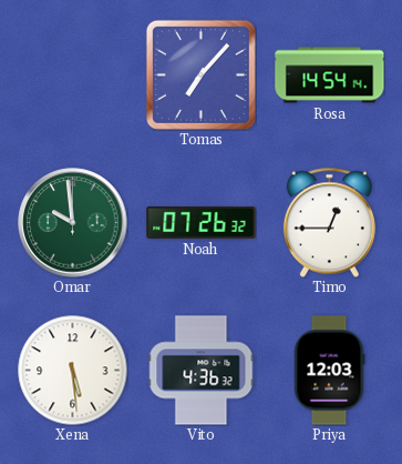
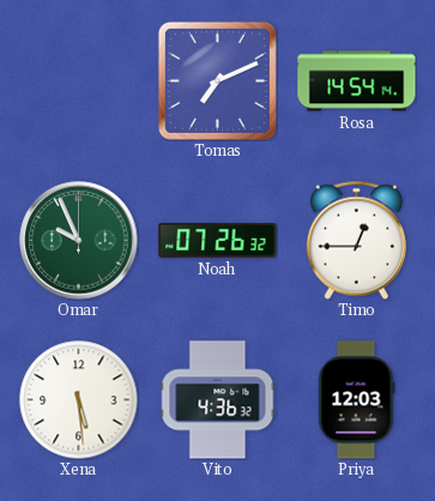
Tomas: 7:07 -> 7:11 (217, 80)
Omar: 9:59 -> 9:56 (79, 241)
